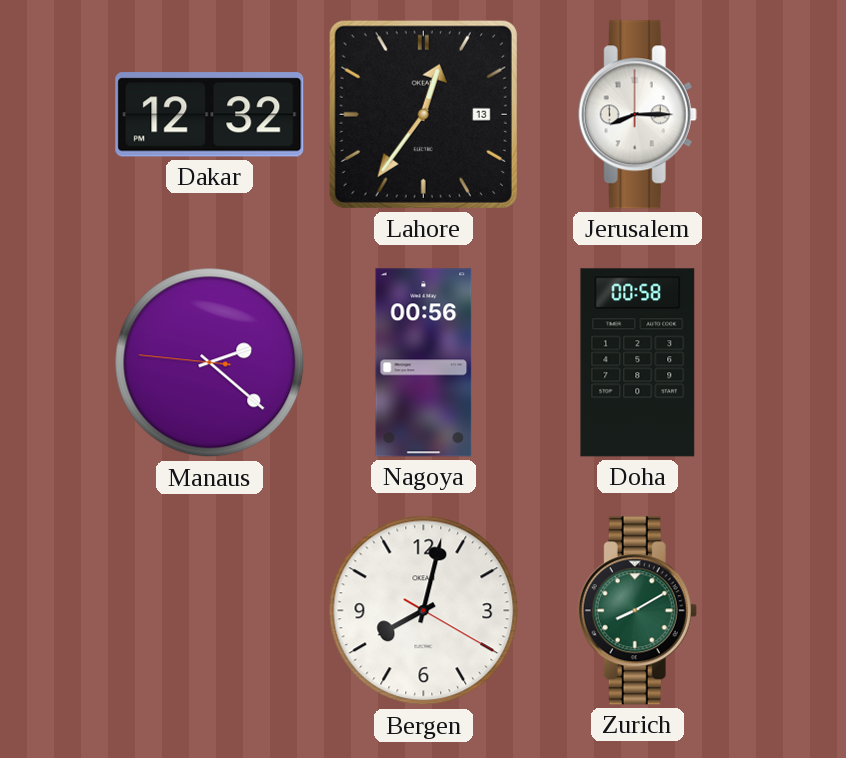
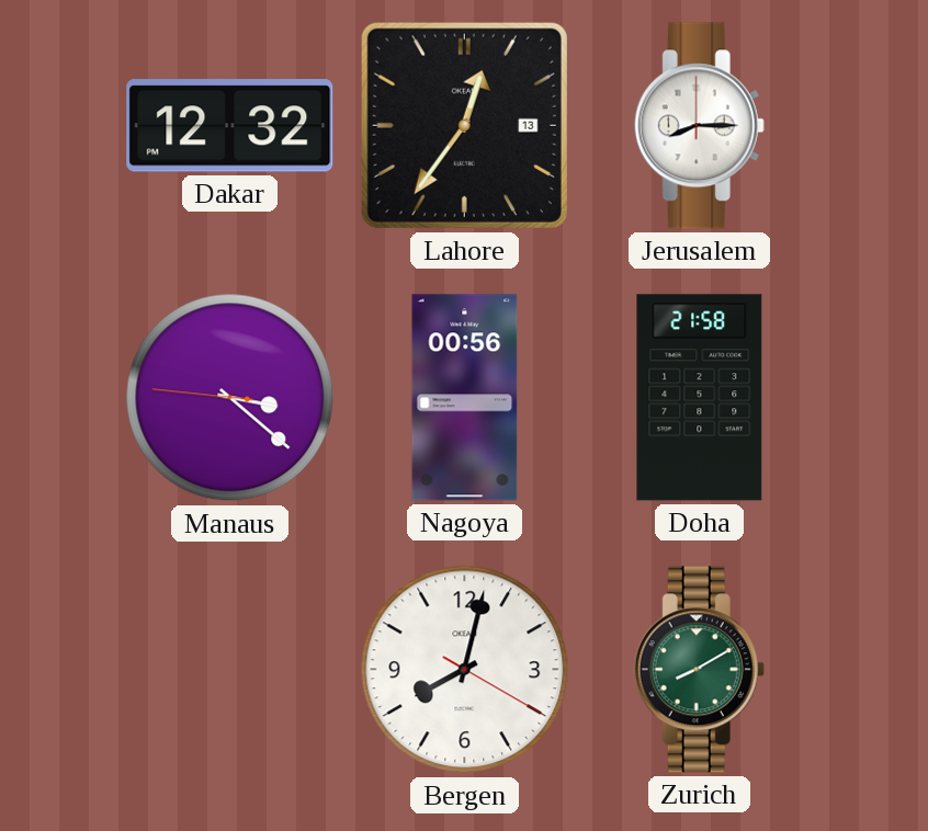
Manaus: 2:21 -> 3:21 (230, 398)
Doha: 00:58 -> 21:58 (700, 398)
